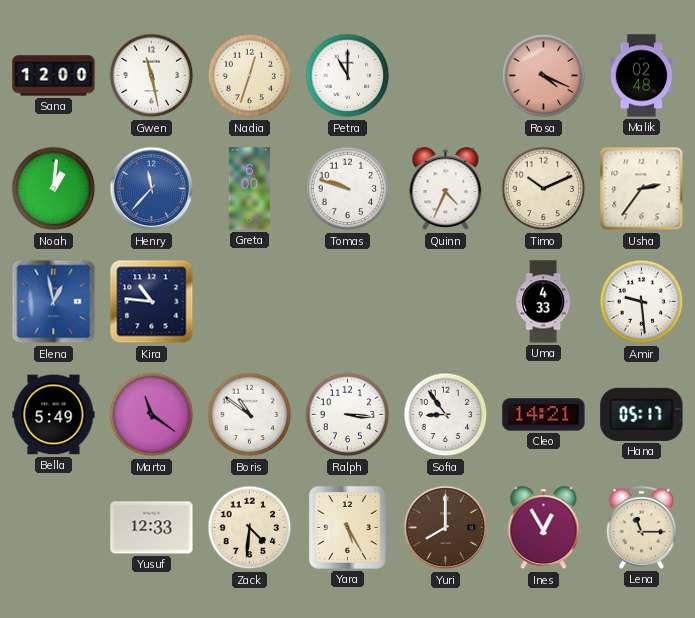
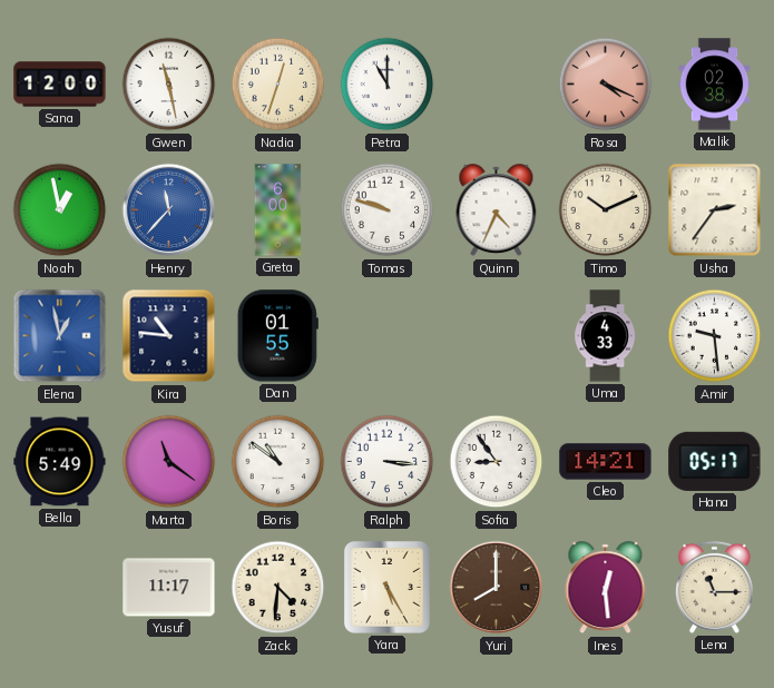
Malik: 02:48 -> 02:38 (715, 85)
Noah: 1:01 -> 12:58 (60, 210)
Dan: none -> 01:55 (277, 336)
Yusuf: 12:33 -> 11:17 (169, 588)
Ines: 12:55 -> 12:29 (606, 588)
